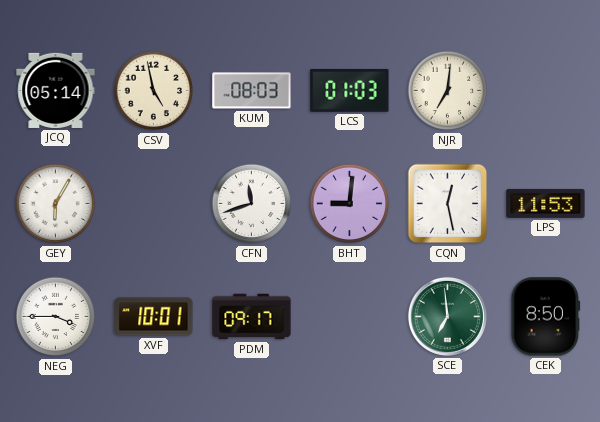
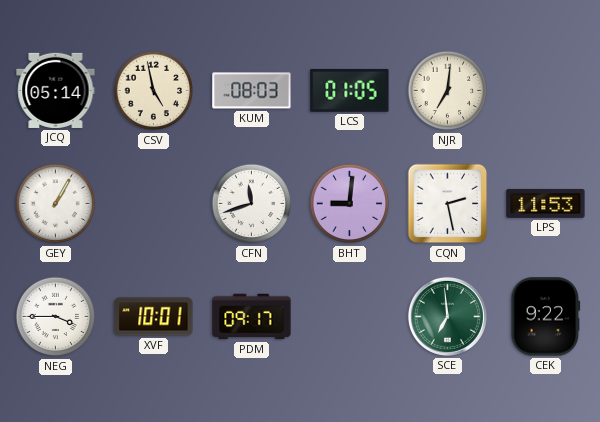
LCS: 01:03 -> 01:05 (350, 90)
GEY: 6:05 -> 1:05 (56, 204)
CQN: 12:28 -> 2:28 (448, 204)
CEK: 8:50 -> 9:22 (546, 317)
